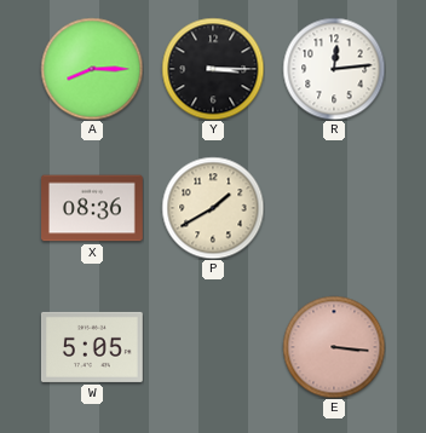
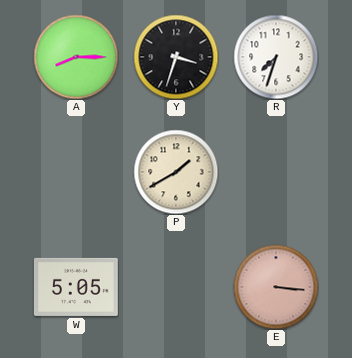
Y: 3:15 -> 3:33 (176, 57)
R: 12:14 -> 7:33 (276, 57)
X: 08:36 -> none (93, 208)
